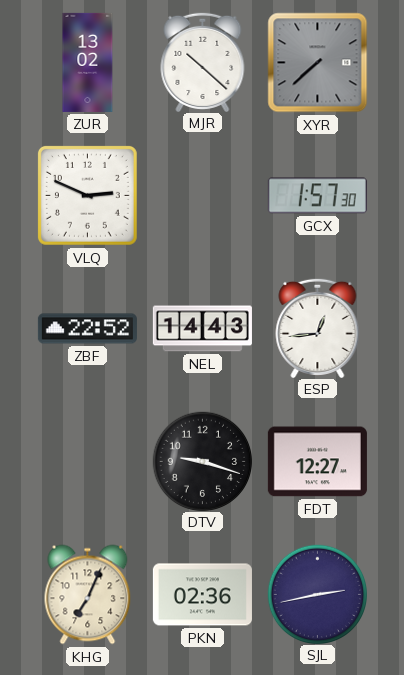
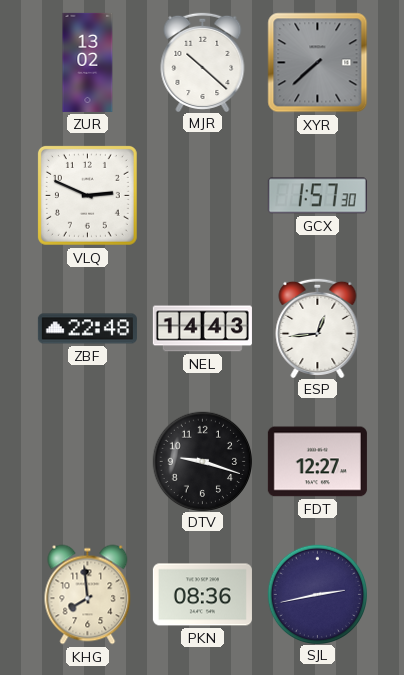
ZBF: 22:52 -> 22:48 (87, 329)
KHG: 7:04 -> 7:59 (88, 595)
PKN: 02:36 -> 08:36 (202, 595)
